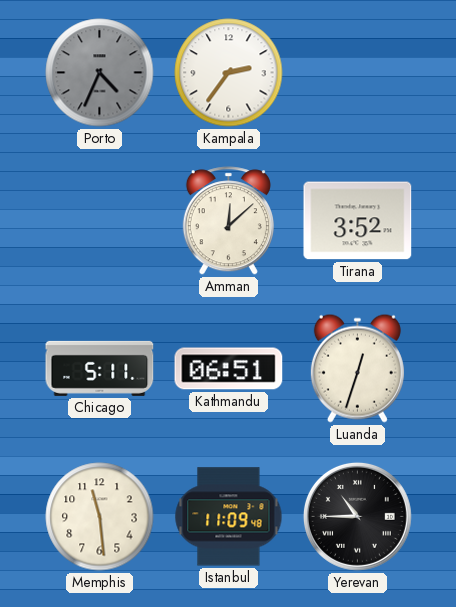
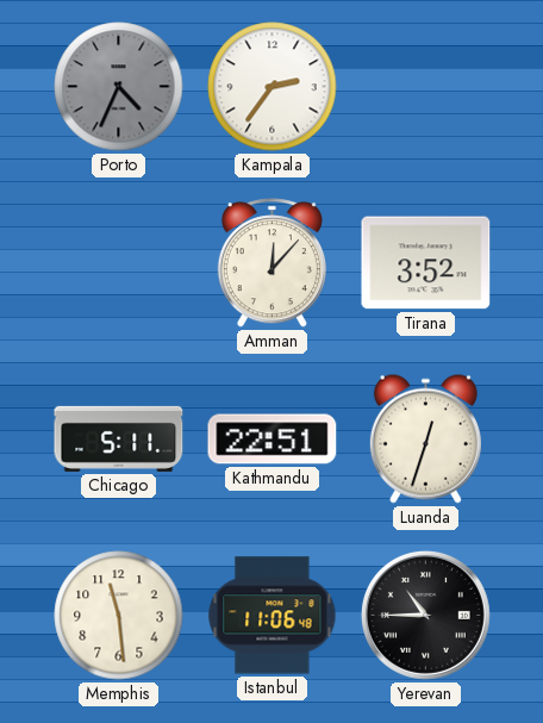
Amman: 12:08 -> 12:07 (271, 263)
Kathmandu: 06:51 -> 22:51 (273, 440)
Istanbul: 11:09 -> 11:06 (273, 616)
